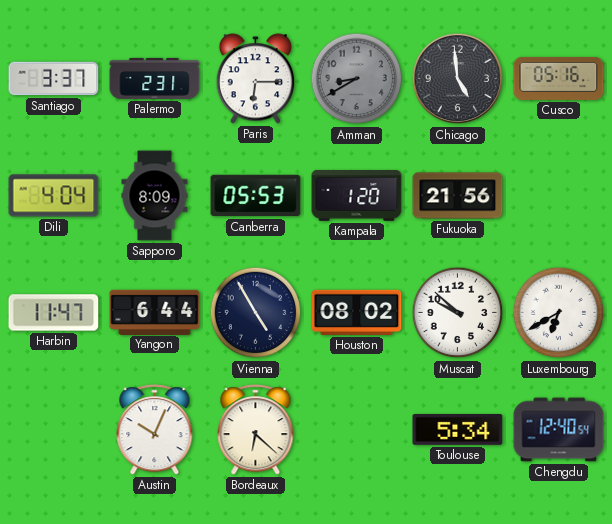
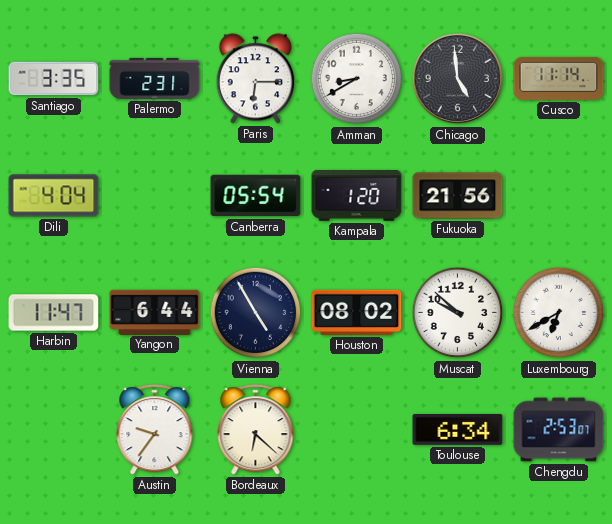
Santiago: 3:37 -> 3:35 (54, 79)
Amman dial: grey -> white (357, 79)
Cusco: 05:16 -> 11:14 (559, 78)
Sapporo: 8:09 -> none (155, 196)
Canberra: 05:53 -> 05:54 (256, 196)
Austin: 10:04 -> 9:36 (155, 430)
Toulouse: 5:34 -> 6:34 (458, 429)
Chengdu: 12:40 -> 2:53 (559, 430)
